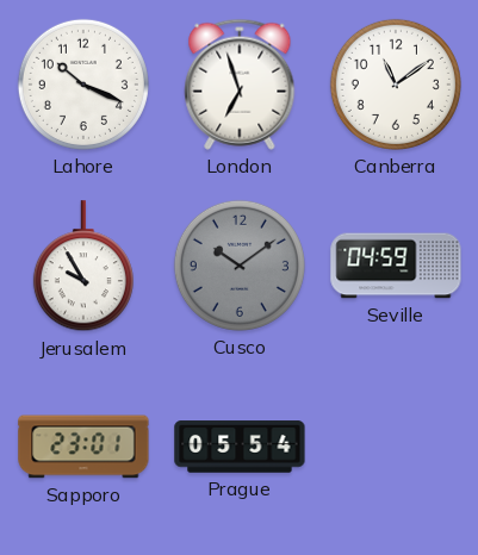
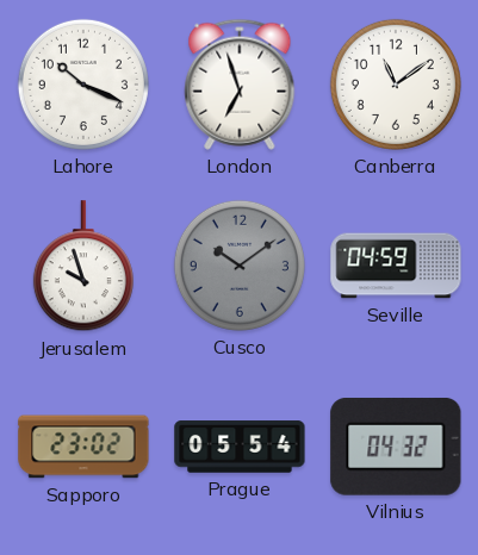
Jerusalem: 9:55 -> 9:57 (83, 267)
Sapporo: 23:01 -> 23:02 (83, 447)
Vilnius: none -> 04:32 (396, 447)
